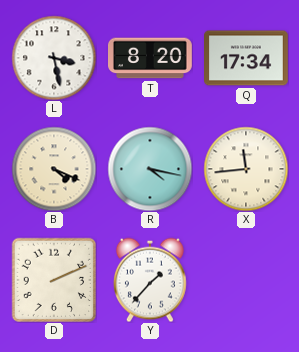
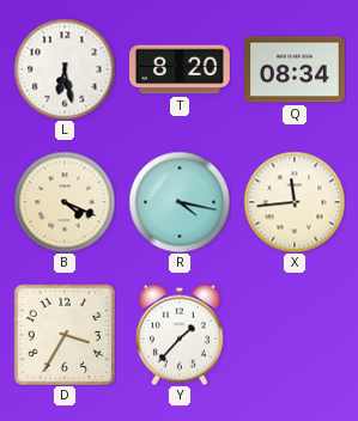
L: 3:28 -> 6:28 (65, 69)
Q: 17:34 -> 08:34 (296, 69)
D: 2:11 -> 3:35 (65, 335)
